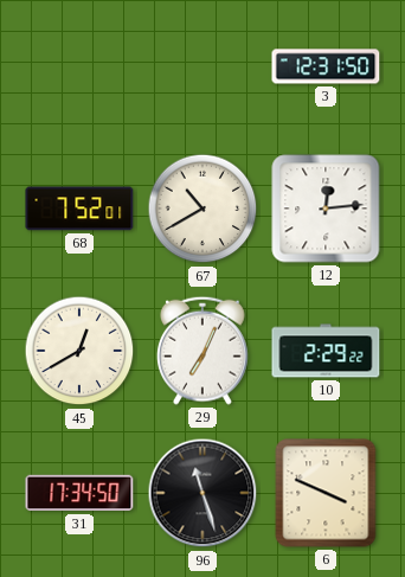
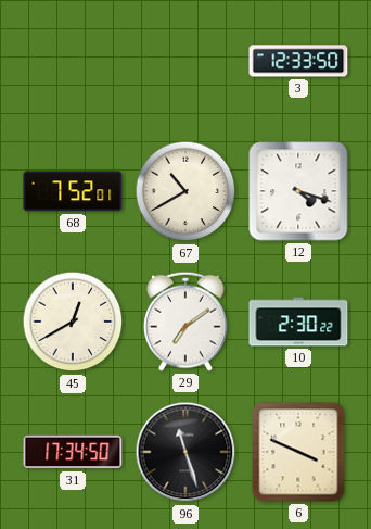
3: 12:31 -> 12:33 (298, 61)
12: 12:14 -> 4:18 (298, 191)
29: 7:04 -> 7:09 (187, 322)
10: 2:29 -> 2:30 (298, 322)
